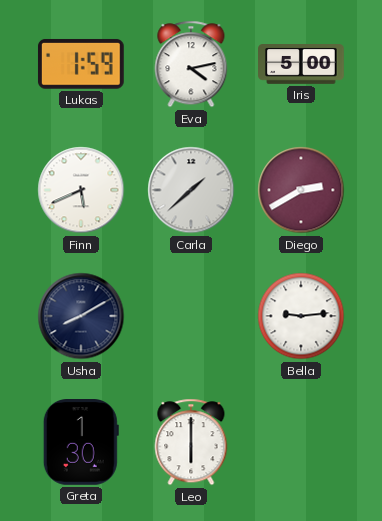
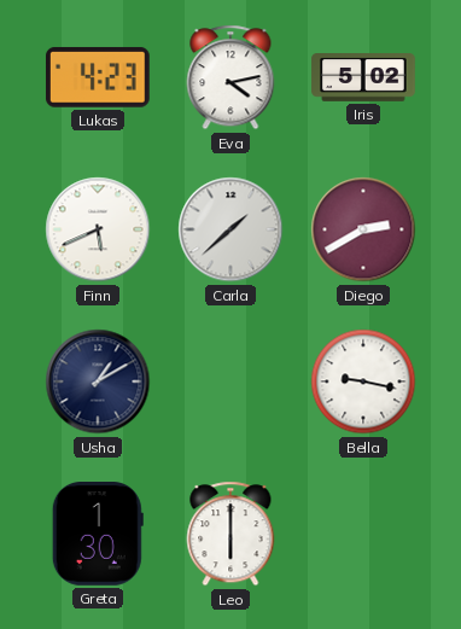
Lukas: 1:59 -> 4:23 (98, 77)
Iris: 5:00 -> 5:02 (363, 78)
Usha: 8:10 -> 1:10 (98, 382)
Bella: 9:14 -> 9:17 (363, 382)
